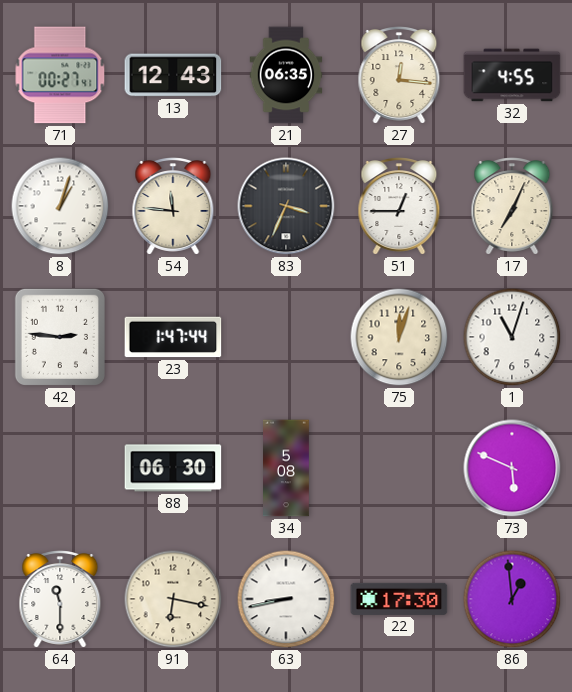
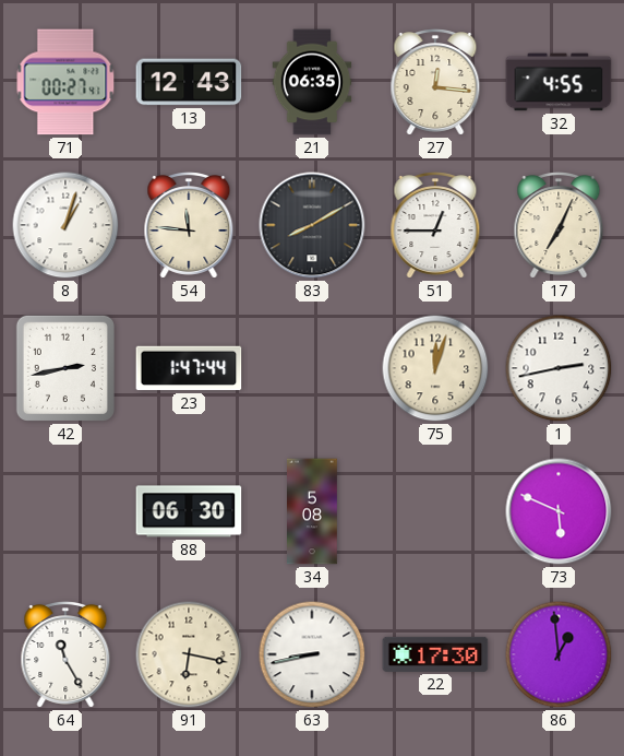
83: 3:34 -> 8:10 (312, 225)
42: 2:46 -> 2:43 (65, 368)
1: 11:03 -> 2:43 (559, 368)
64: 11:30 -> 11:25 (65, 655)
